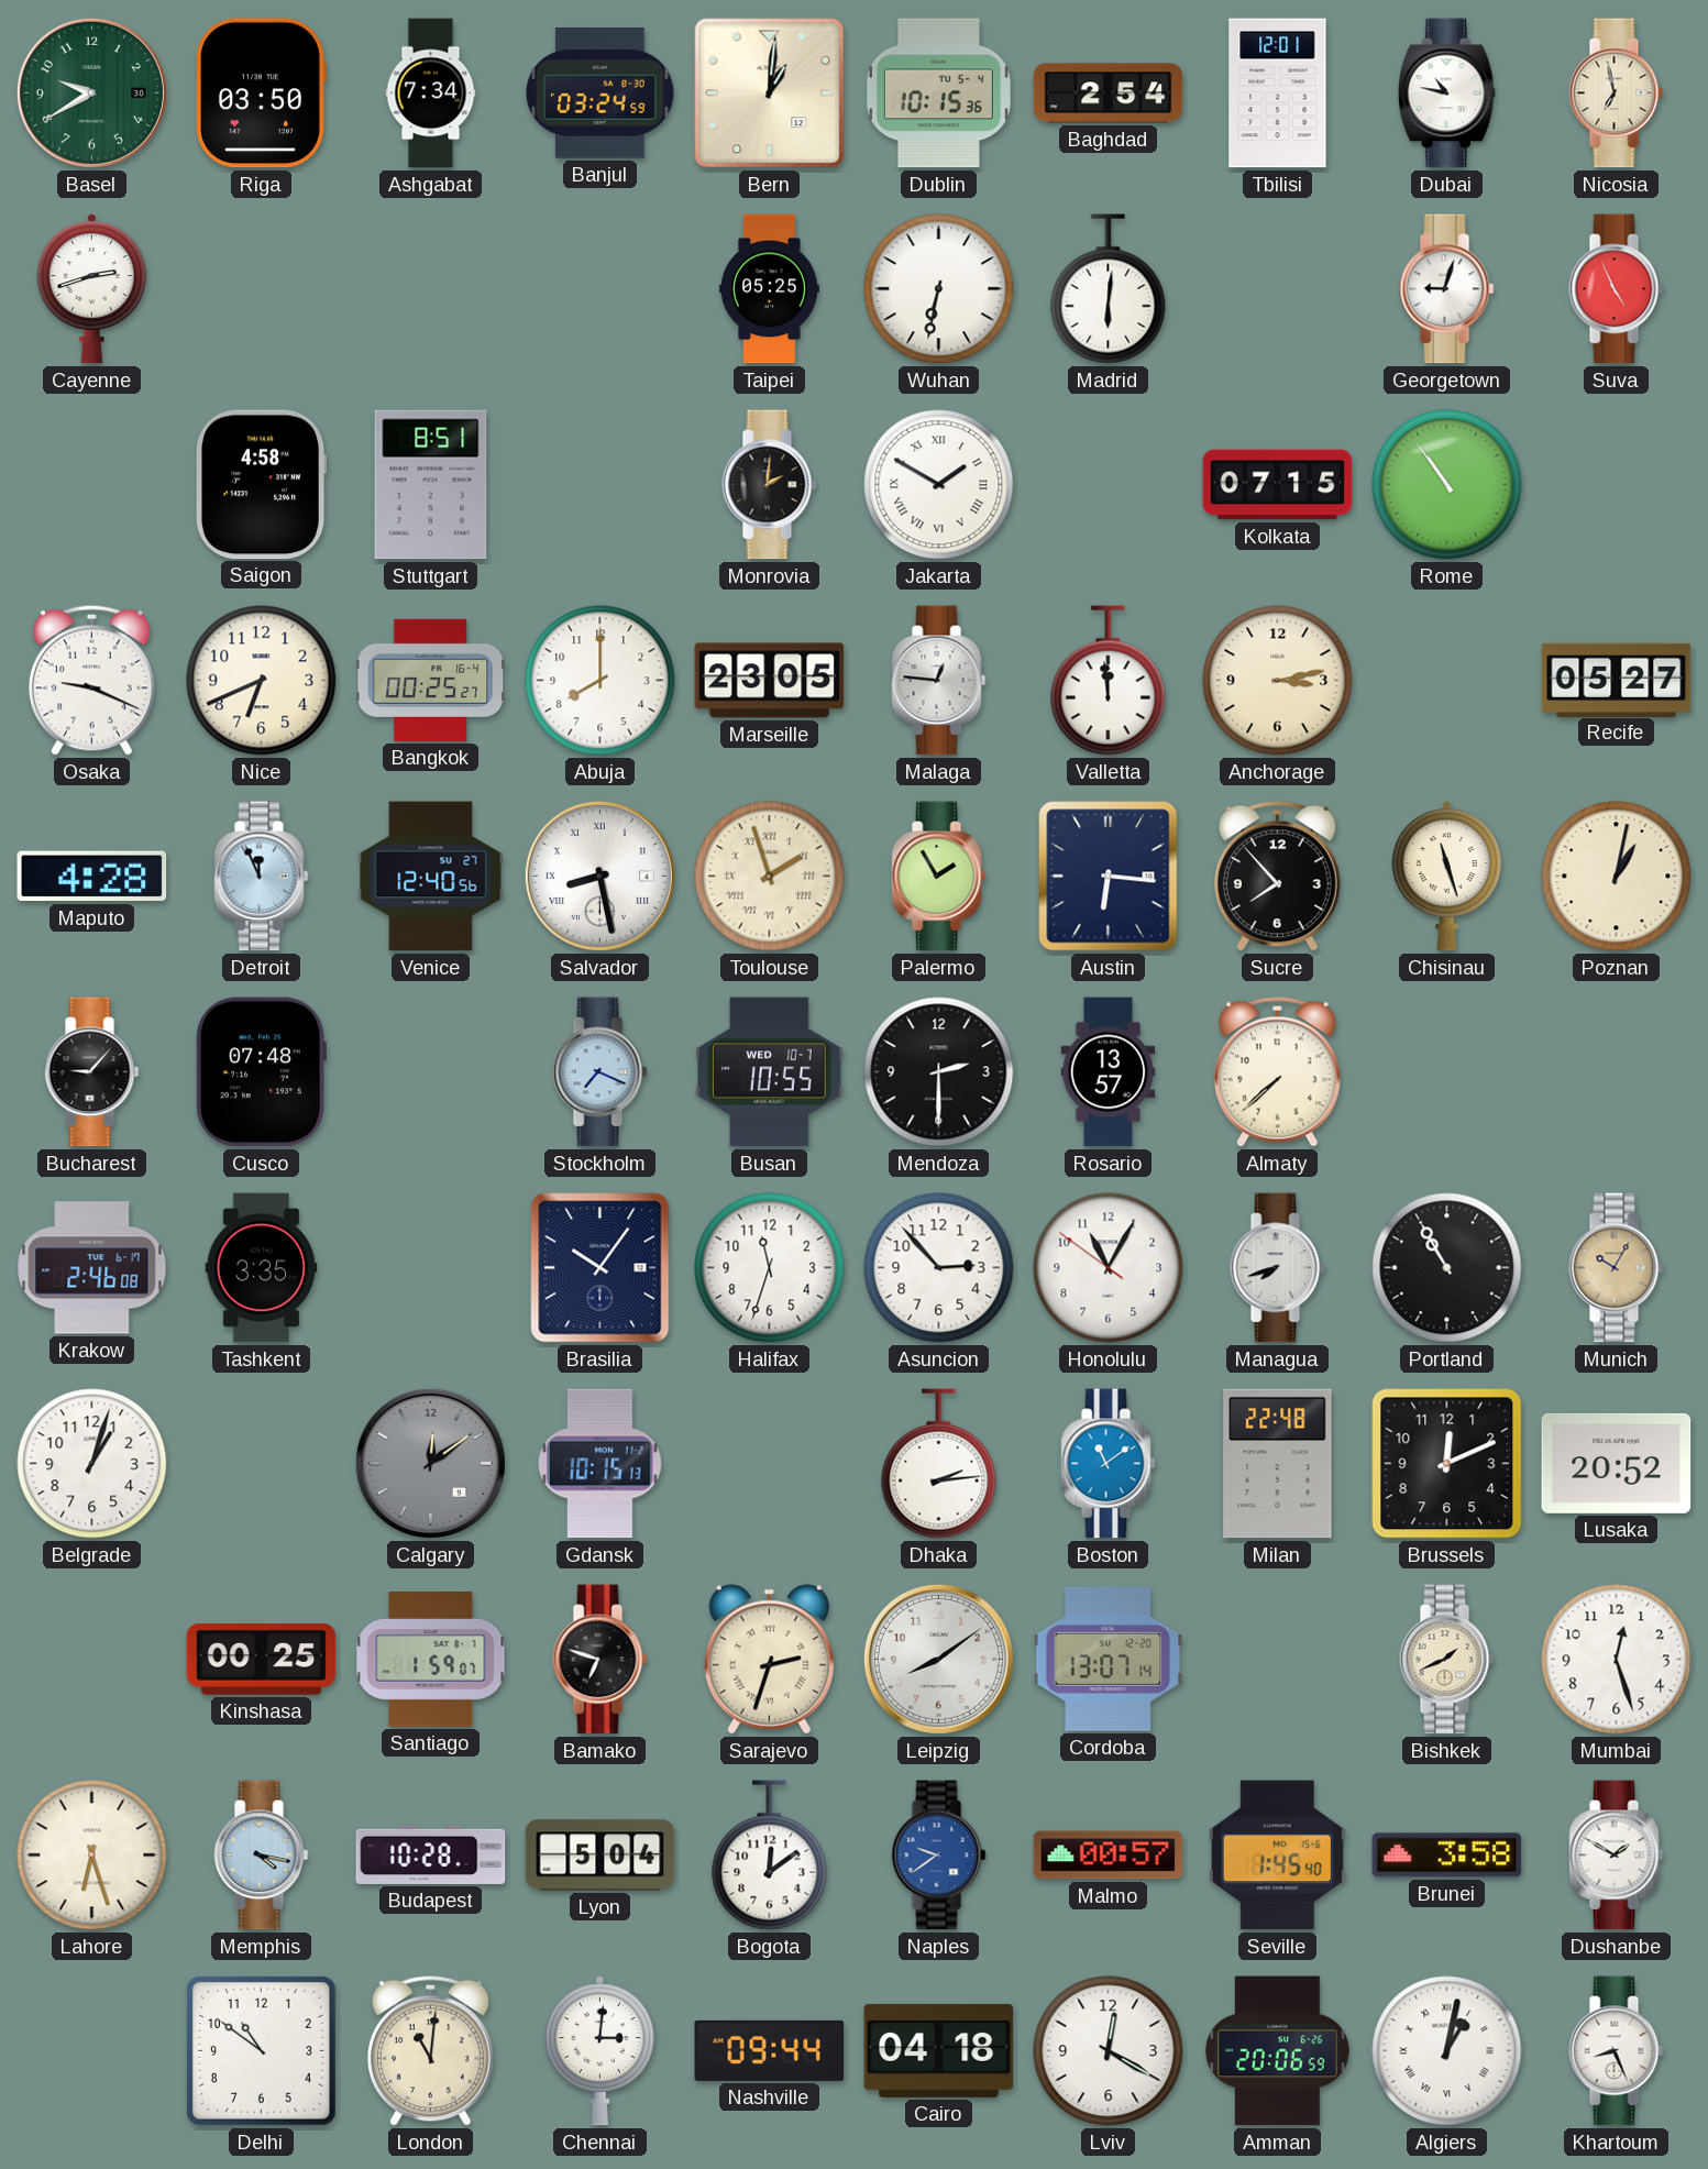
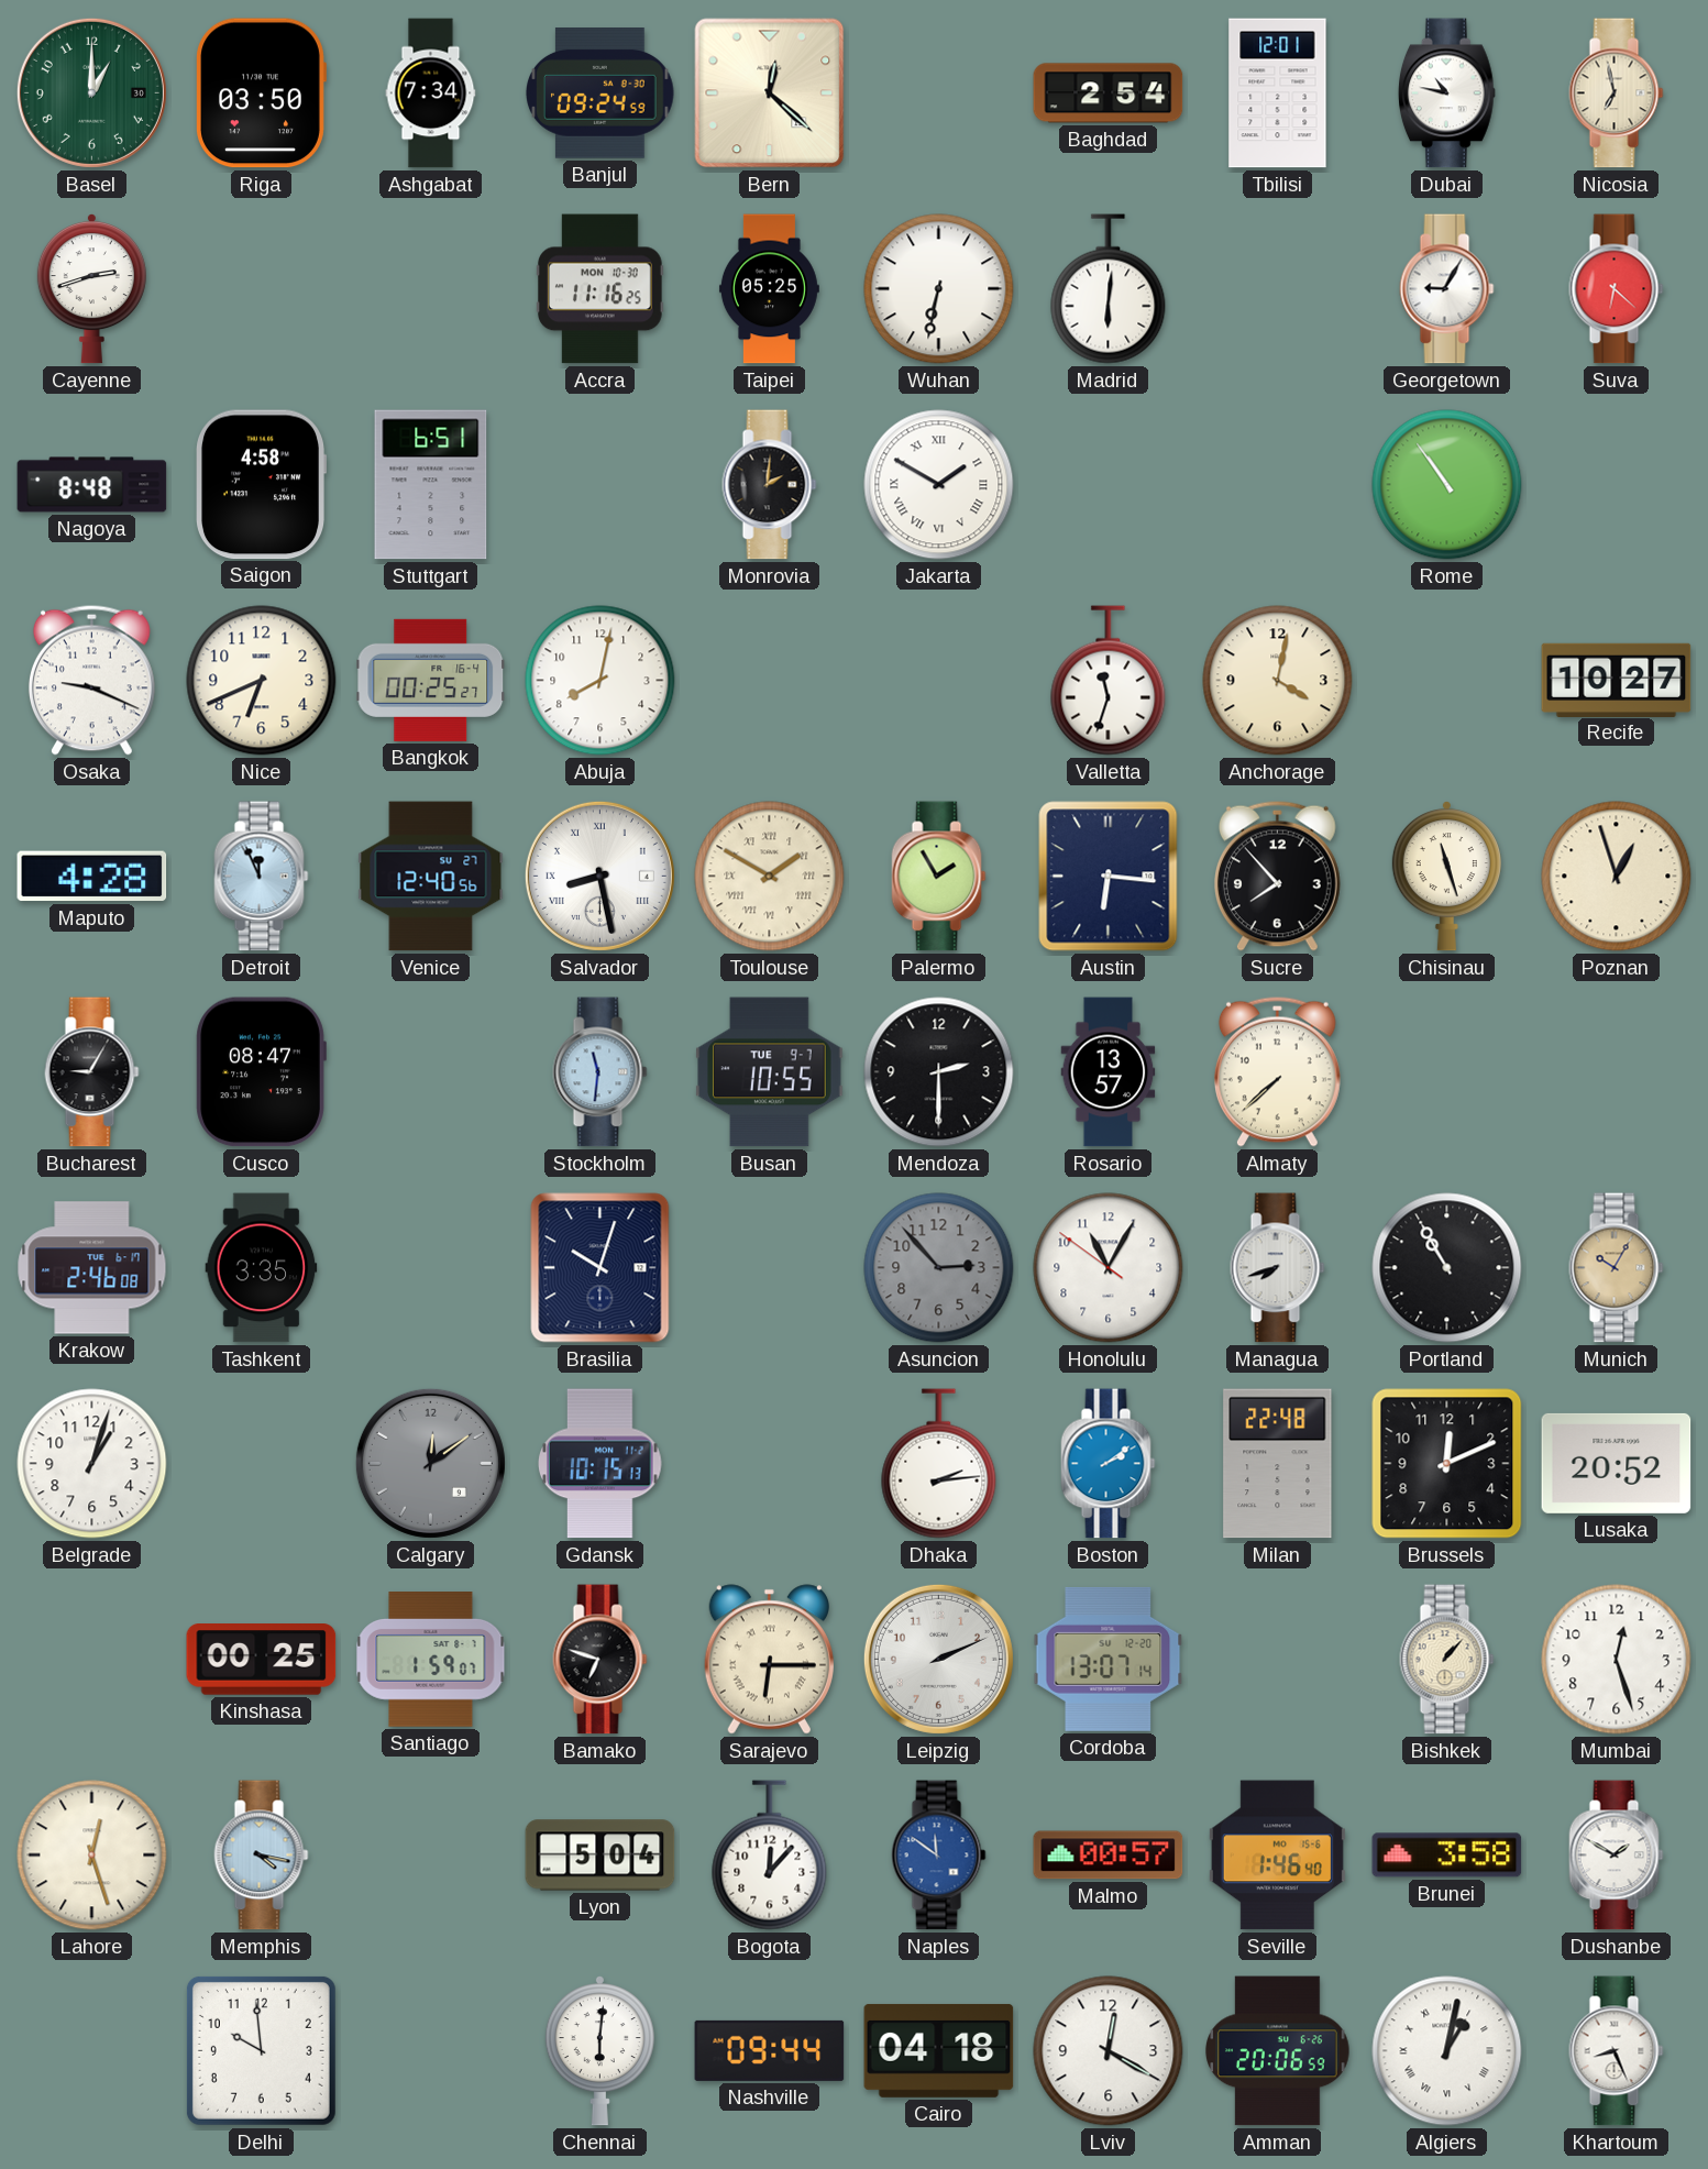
Basel: 9:40 -> 1:00 (91, 92)
Banjul: 03:24 -> 09:24 (600, 93)
Bern: 1:01 -> 12:22 (770, 93)
Dublin: 10:15 -> none (938, 93)
Accra: none -> 11:16 (600, 289)
Georgetown: 9:03 -> 9:05 (1447, 289)
Suva: 4:56 -> 6:22 (1617, 289)
Nagoya: none -> 8:48 (92, 485)
Stuttgart: 8:51 -> 6:51 (431, 485)
Kolkata: 07:15 -> none (1278, 485)
Abuja: 8:00 -> 8:02 (600, 681)
Marseille: 23:05 -> none (770, 681)
Malaga: 12:46 -> none (939, 681)
Valletta: 11:59 -> 11:33 (1109, 681)
Anchorage: 3:13 -> 4:02 (1278, 681)
Recife: 05:27 -> 10:27 (1617, 680)
Toulouse: 1:57 -> 1:50 (770, 877)
Poznan: 1:02 -> 12:57 (1617, 877)
Bucharest: 9:07 -> 9:05 (92, 1072)
Cusco: 07:48 -> 08:47 (261, 1072)
Stockholm: 7:19 -> 11:31 (600, 1072)
Busan date: WED 10-7 -> TUE 9-7 (770, 1072)
Brasilia: 10:06 -> 10:03 (600, 1268)
Halifax: 11:33 -> none (770, 1268)
Asuncion dial: white -> grey (939, 1268)
Boston: 11:09 -> 2:09 (1109, 1464)
Sarajevo: 2:33 -> 6:15 (769, 1660)
Leipzig: 8:09 -> 2:11 (938, 1659)
Bishkek: 1:41 -> 1:07 (1447, 1660)
Lahore: 6:27 -> 12:27 (92, 1856)
Budapest: 10:28 -> none (431, 1854)
Bogota: 12:09 -> 12:07 (770, 1856)
Naples: 9:39 -> 11:51 (939, 1856)
Seville: 1:45 -> 1:46 (1277, 1856)
Delhi: 10:51 -> 9:59 (261, 2050)
London: 11:01 -> none (430, 2050)
Chennai: 3:01 -> 6:01 (599, 2051)
